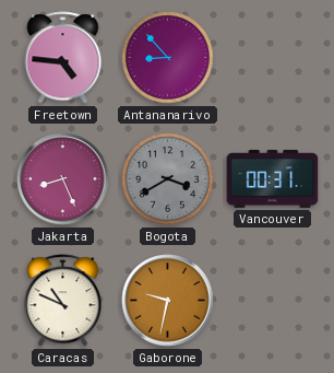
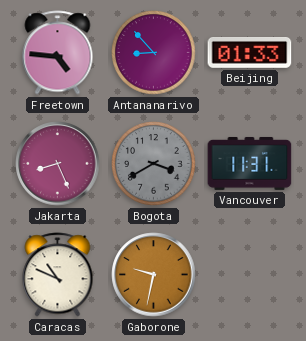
Beijing: none -> 01:33 (250, 53)
Vancouver: 00:31 -> 11:31 (250, 164)
